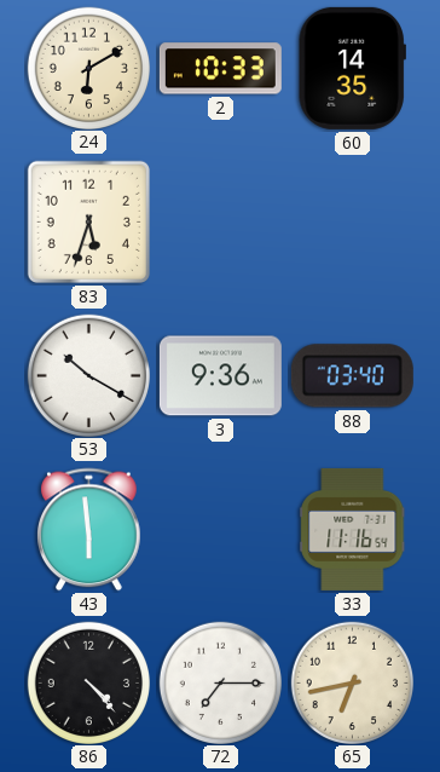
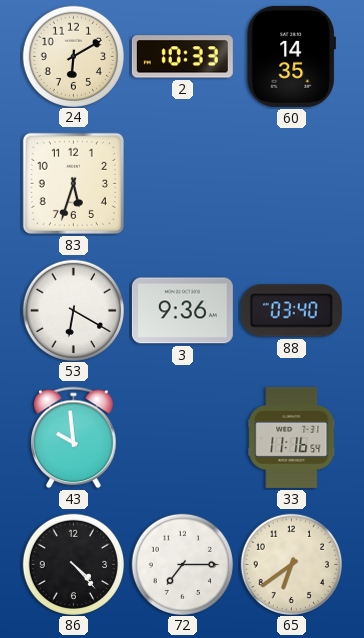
53: 10:20 -> 6:20 (73, 310)
43: 5:59 -> 9:59 (74, 438)
65: 6:43 -> 6:39 (291, 564)
